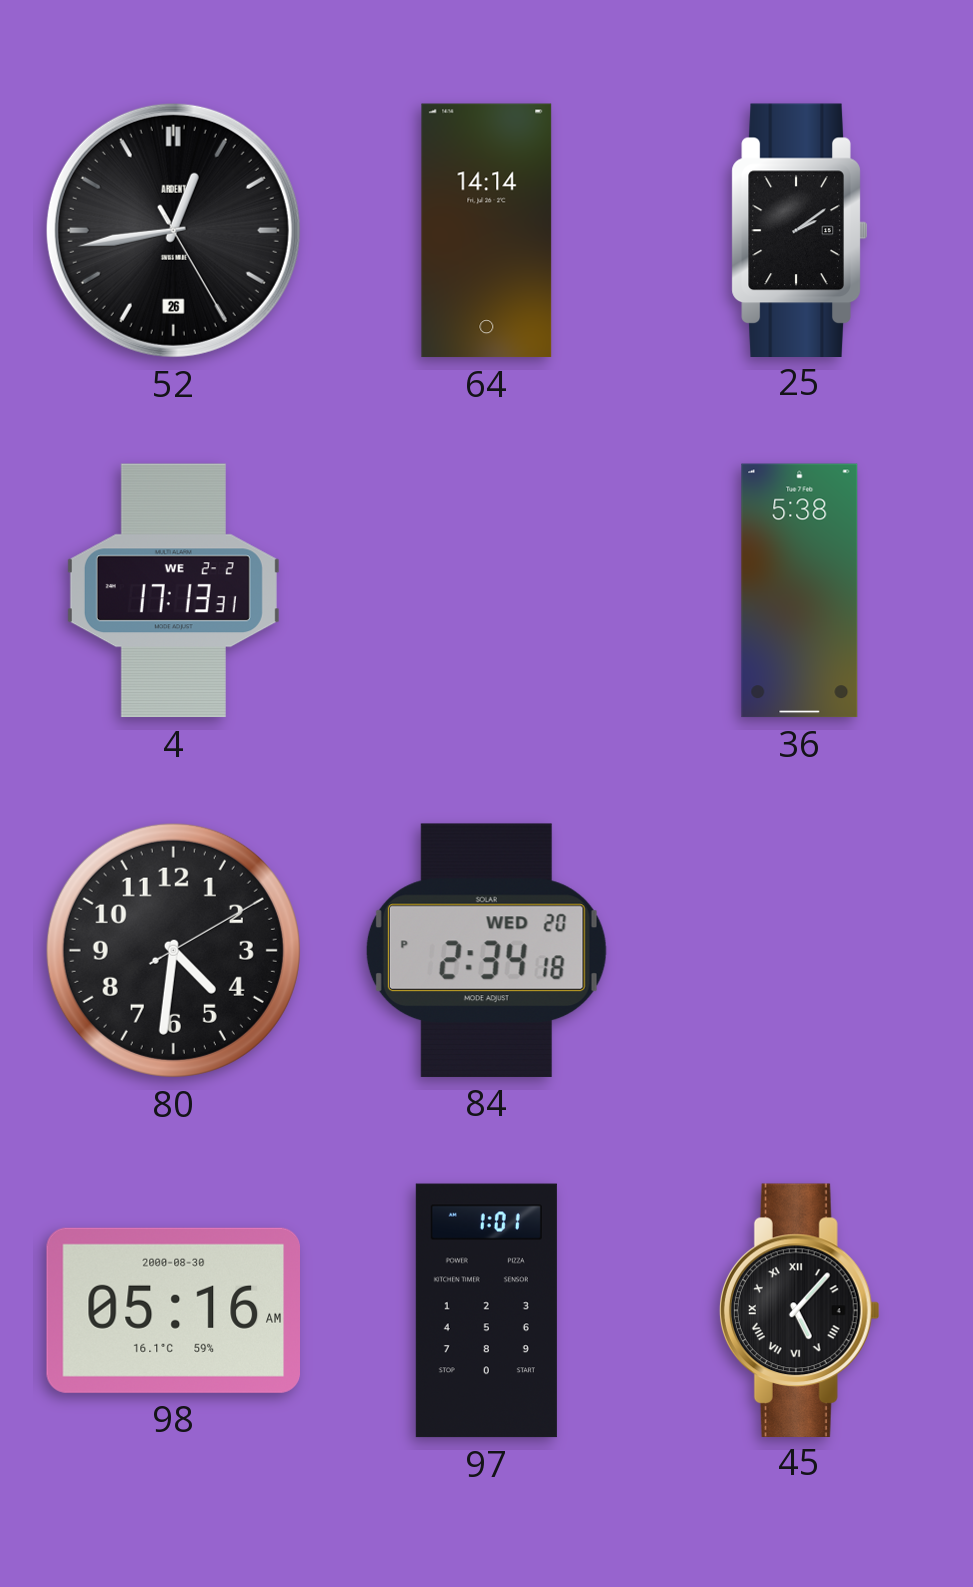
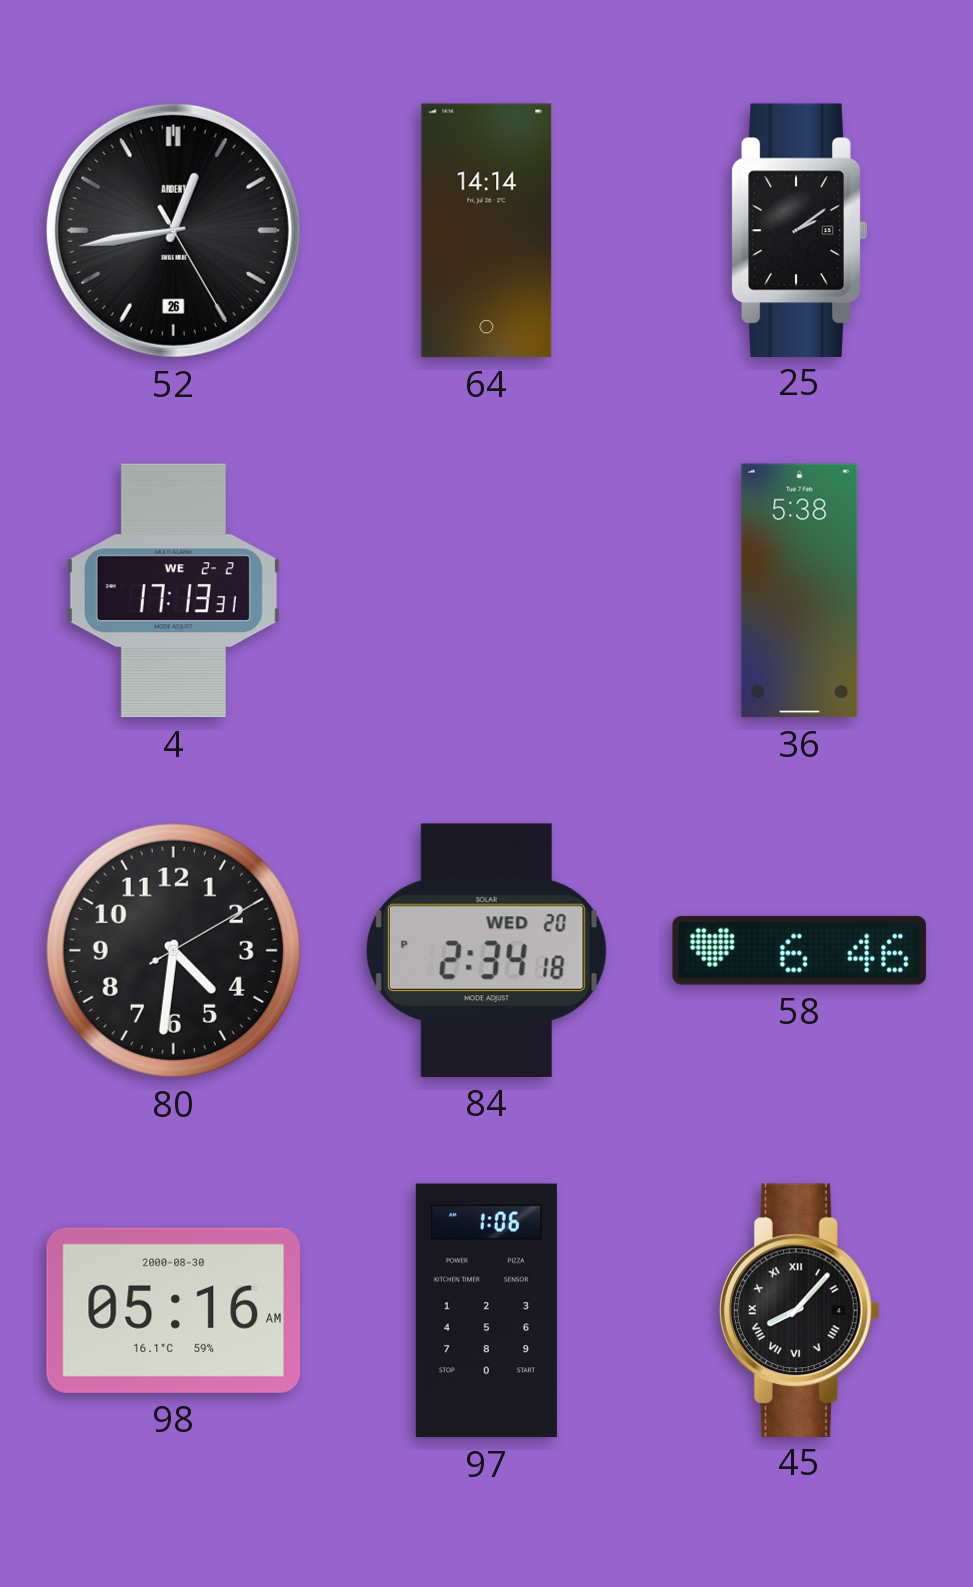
58: none -> 6:46 (799, 950)
97: 1:01 -> 1:06 (486, 1311)
45: 5:07 -> 8:07 (799, 1310)
